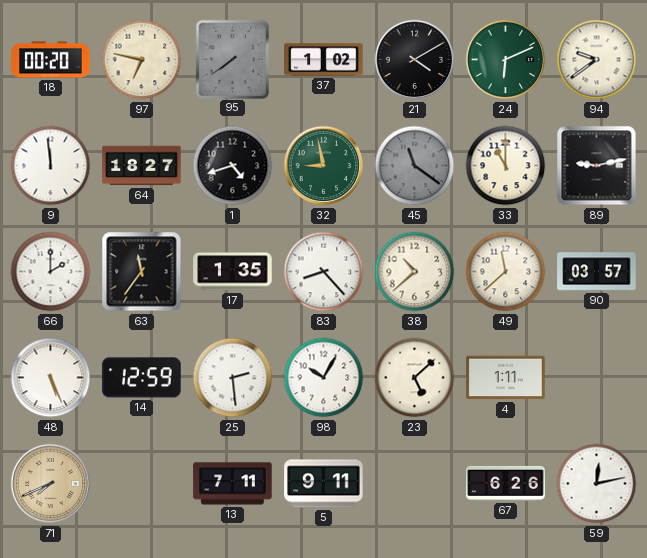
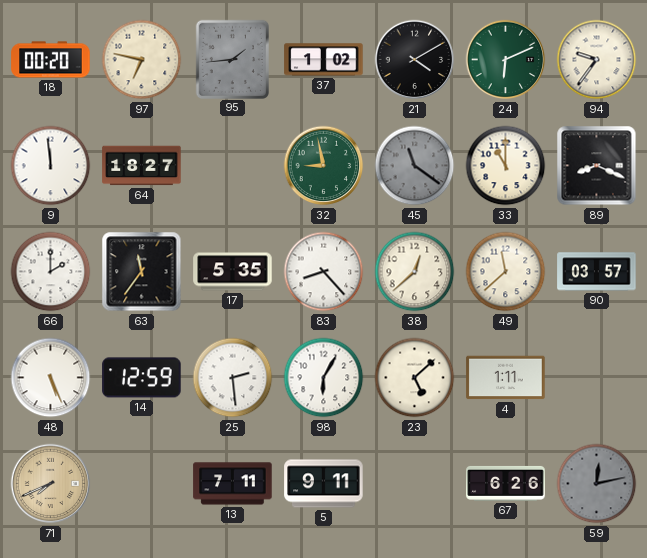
95: 7:39 -> 1:44 (232, 59)
94: 9:39 -> 9:36 (597, 60)
1: 4:42 -> none (233, 166)
89: 9:13 -> 8:19 (597, 166)
17: 1:35 -> 5:35 (233, 272)
38: 10:38 -> 12:38 (415, 272)
98: 10:05 -> 6:05 (324, 378)
59 dial: white -> grey (597, 484)
